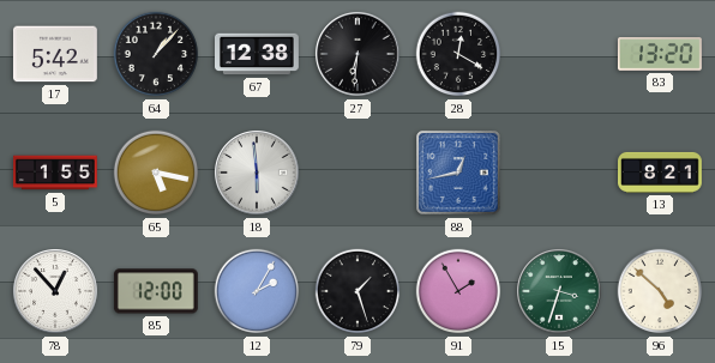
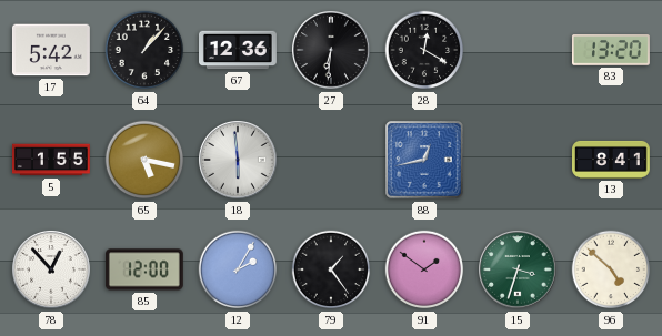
67: 12:38 -> 12:36 (239, 50)
13: 8:21 -> 8:41 (612, 160)
79: 1:27 -> 1:24 (331, 269)
91: 1:55 -> 1:51 (424, 269)
